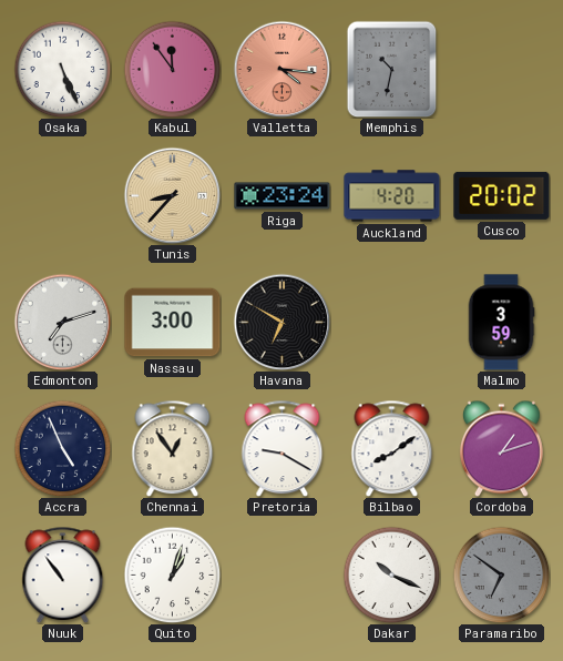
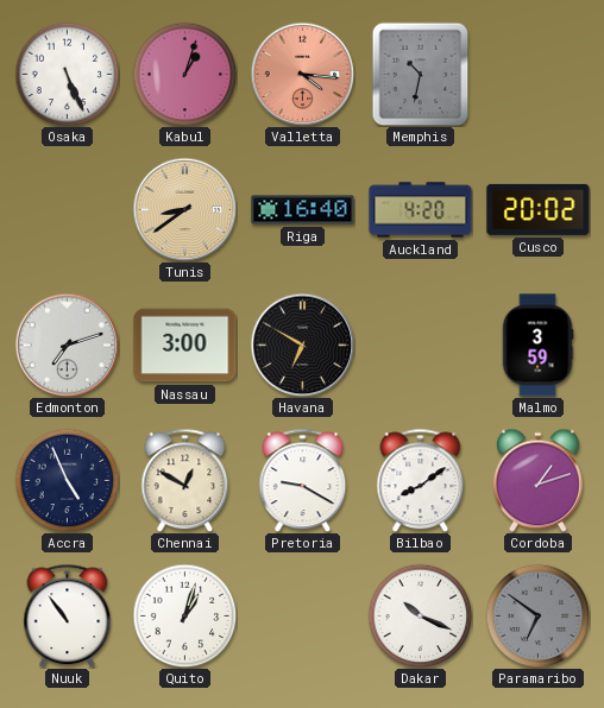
Kabul: 11:54 -> 1:03 (184, 74)
Tunis: 8:37 -> 8:39 (184, 209)
Riga: 23:24 -> 16:40 (303, 210)
Chennai: 12:54 -> 12:50 (185, 480)
